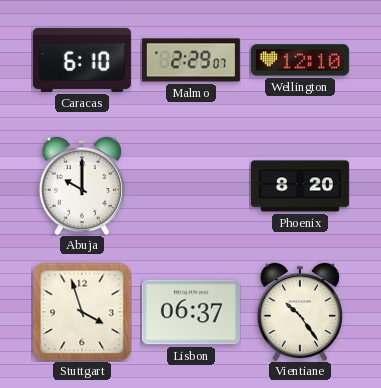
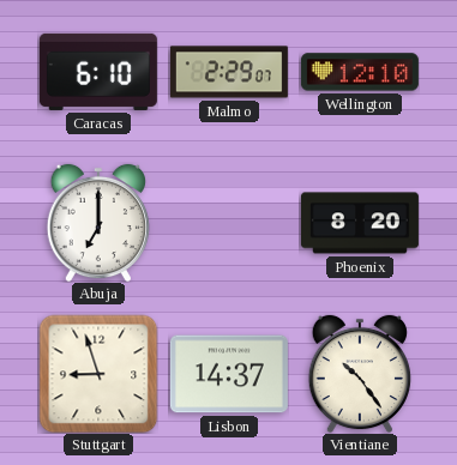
Abuja: 10:00 -> 7:00 (98, 223)
Stuttgart: 3:57 -> 8:57 (98, 374)
Lisbon: 06:37 -> 14:37 (229, 374)
